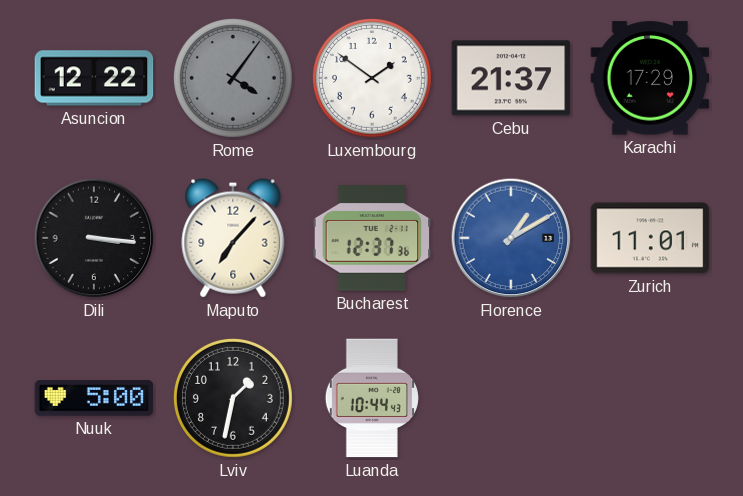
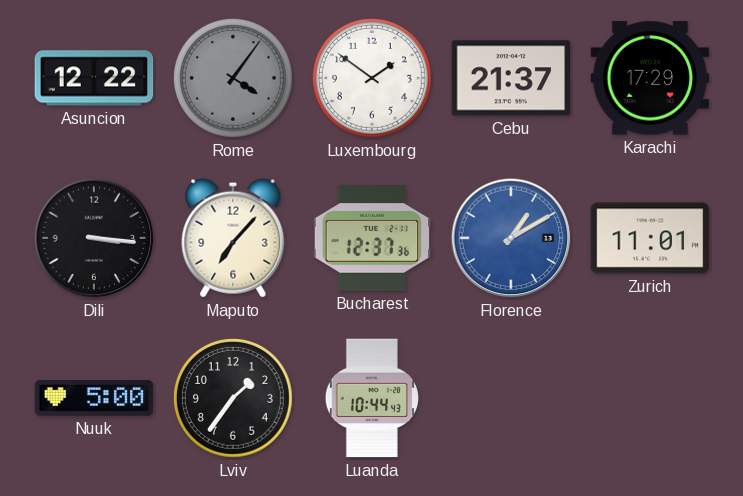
Lviv: 1:32 -> 1:36 (233, 398)
